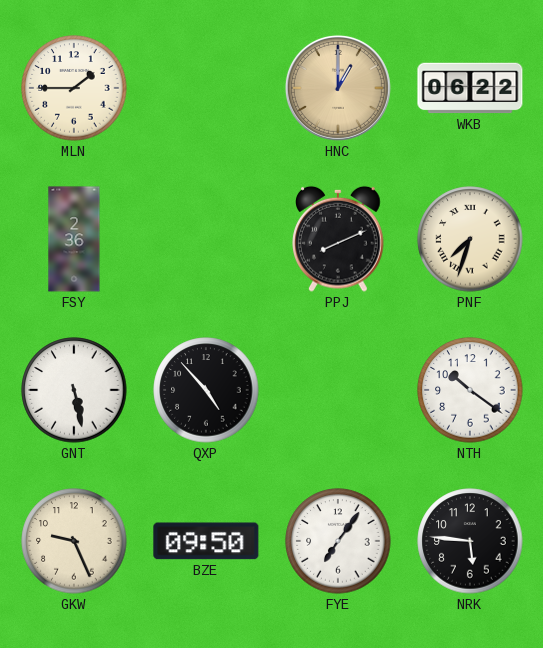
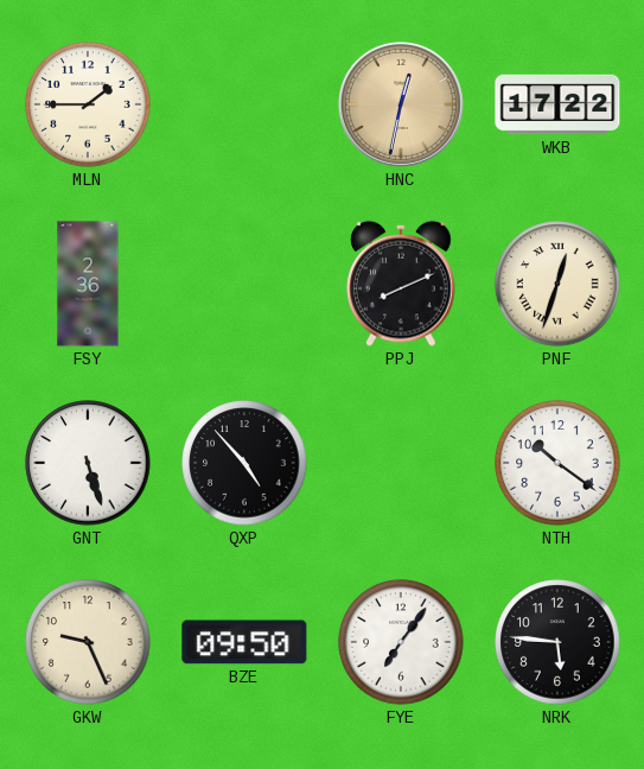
HNC: 1:00 -> 12:32 (401, 104)
WKB: 06:22 -> 17:22 (557, 104)
PNF: 7:33 -> 12:33 (557, 284)
GNT: 5:28 -> 5:27 (88, 463)
